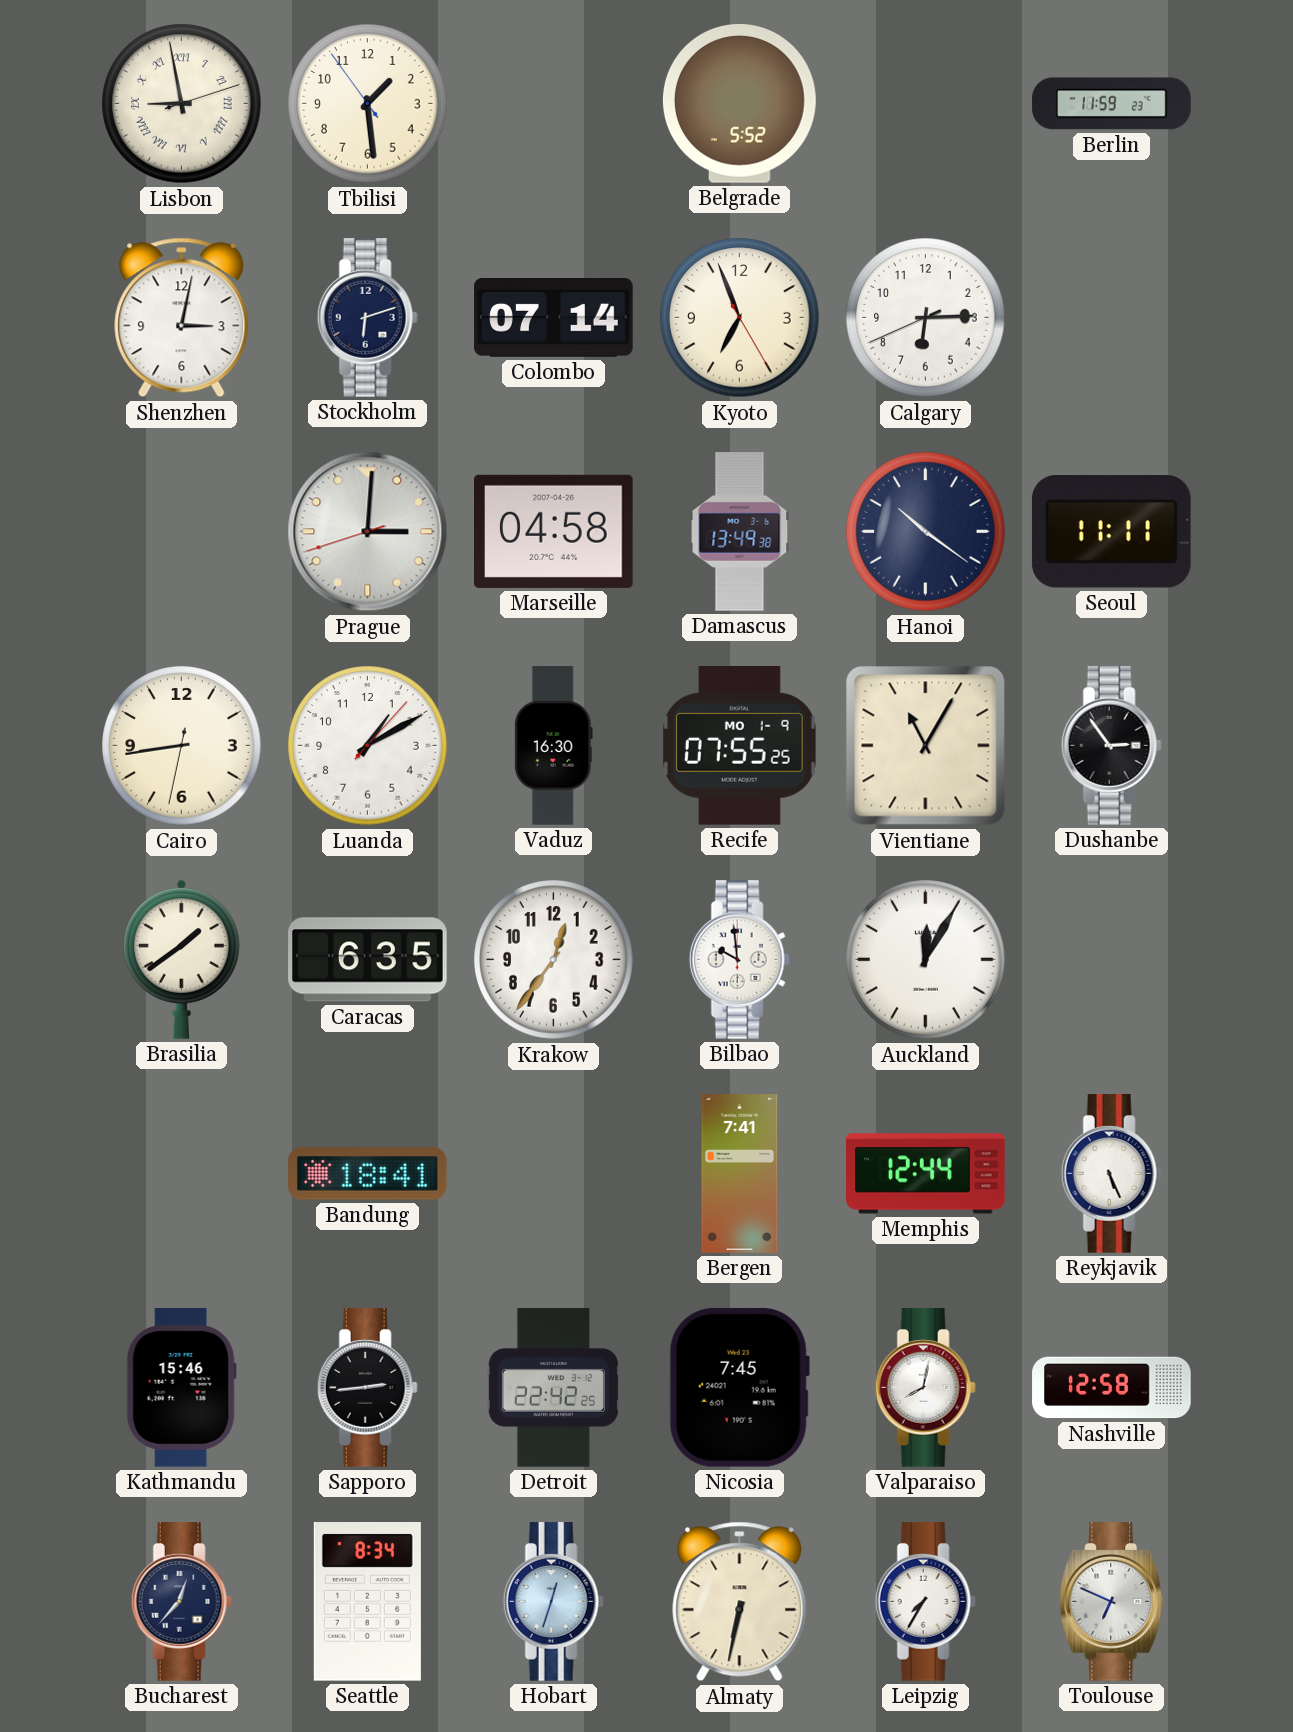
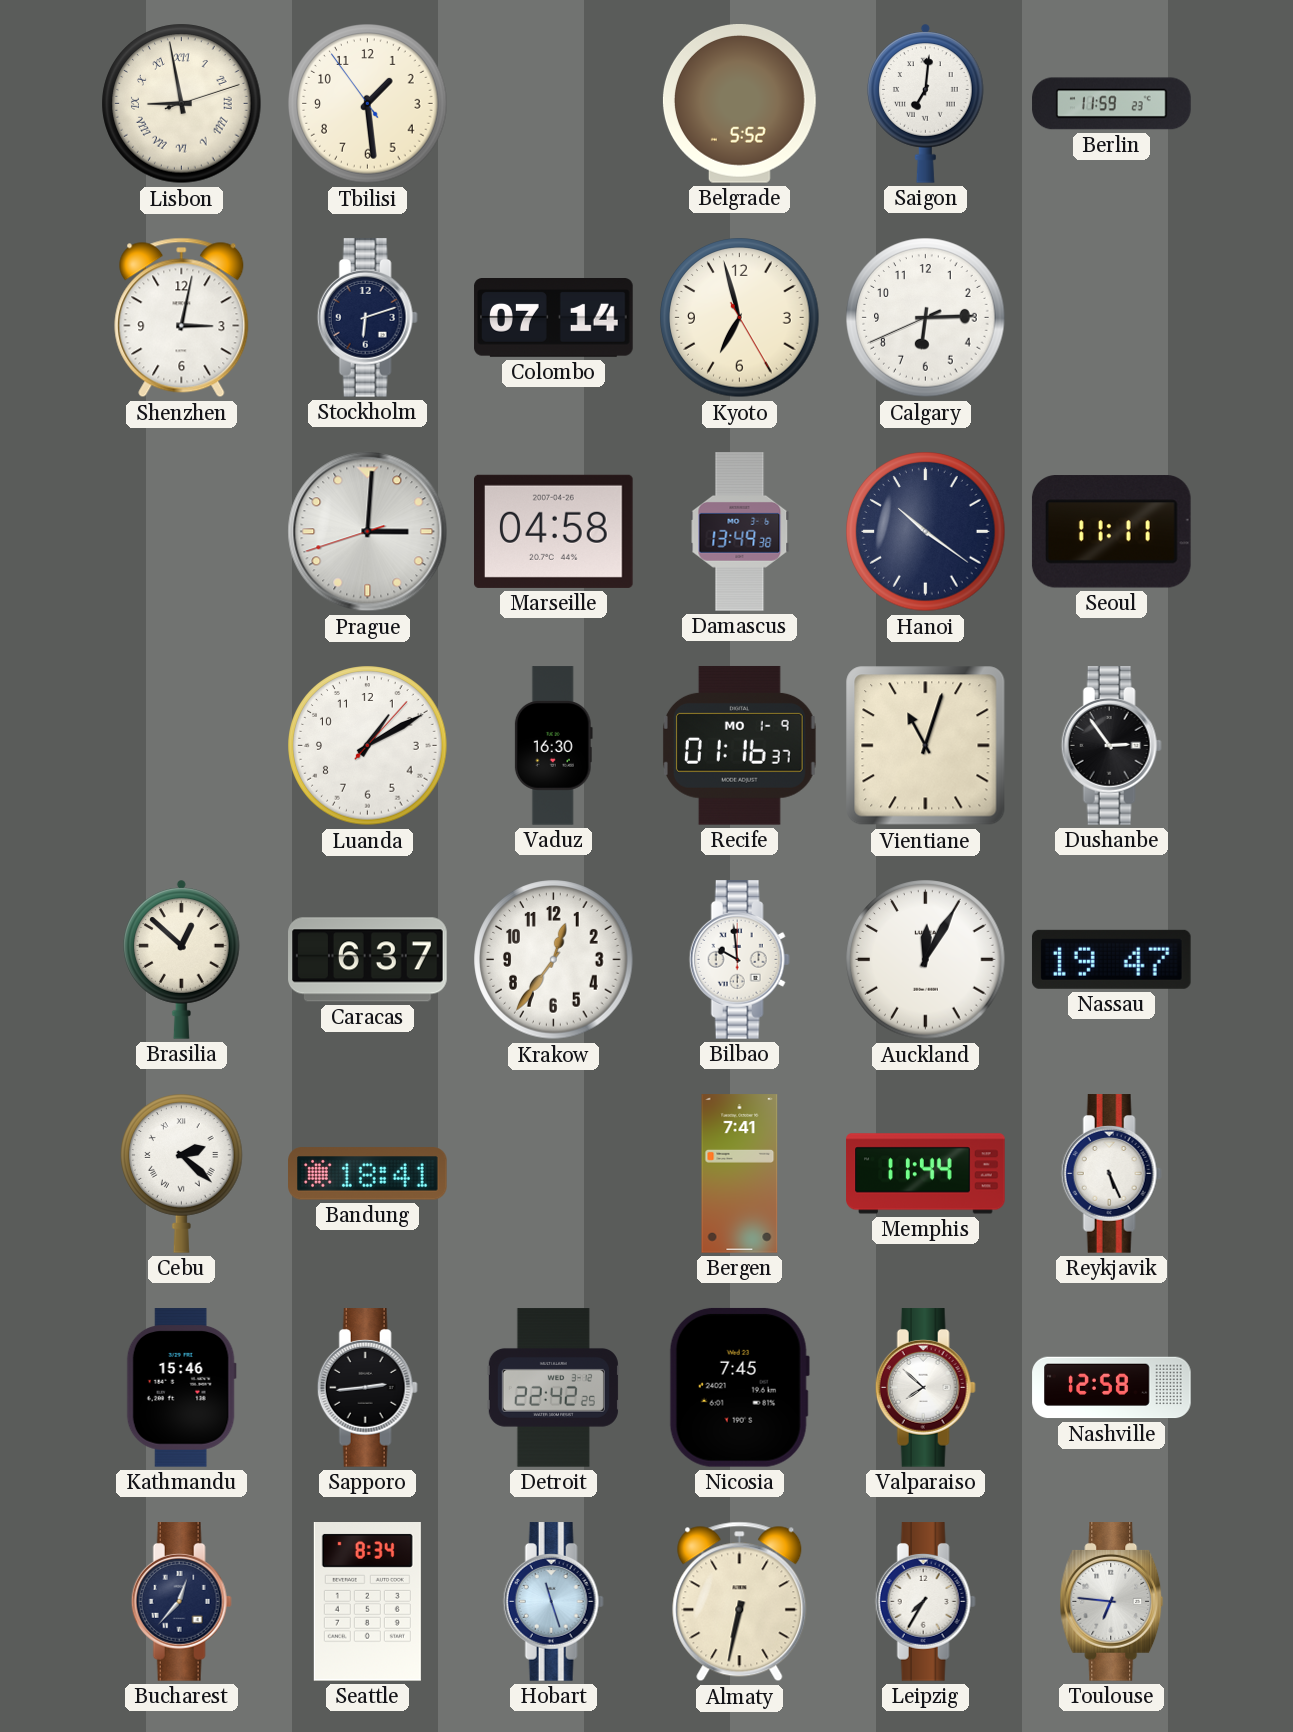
Saigon: none -> 7:01 (926, 103)
Kyoto: 6:56 -> 6:57 (740, 318)
Cairo: 8:43 -> none (182, 746)
Recife: 07:55 -> 01:16 (739, 746)
Vientiane: 11:05 -> 11:03 (926, 746)
Brasilia: 1:39 -> 12:52 (182, 959)
Caracas: 6:35 -> 6:37 (368, 960)
Nassau: none -> 19:47 (1111, 959)
Cebu: none -> 2:22 (182, 1173)
Memphis: 12:44 -> 11:44 (926, 1174)
Valparaiso: 8:02 -> 7:52 (925, 1388)
Hobart: 12:33 -> 11:27 (553, 1602)
Toulouse: 6:49 -> 6:46 (1112, 1602)
